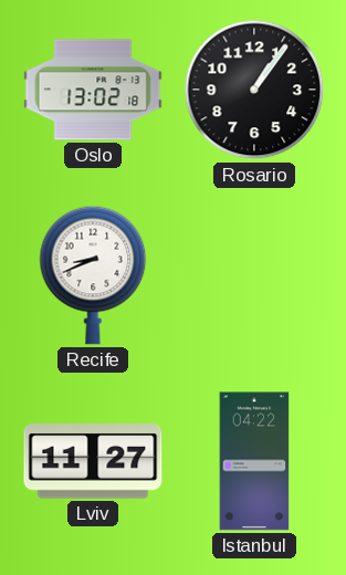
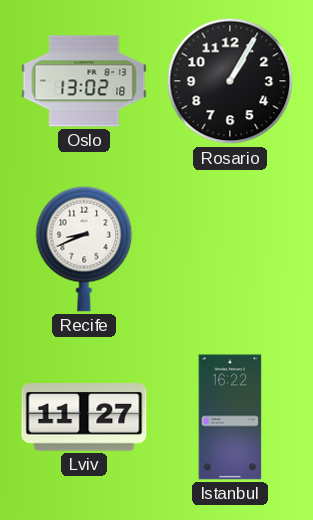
Rosario: 1:06 -> 1:05 (230, 81)
Istanbul: 04:22 -> 16:22 (230, 417)
